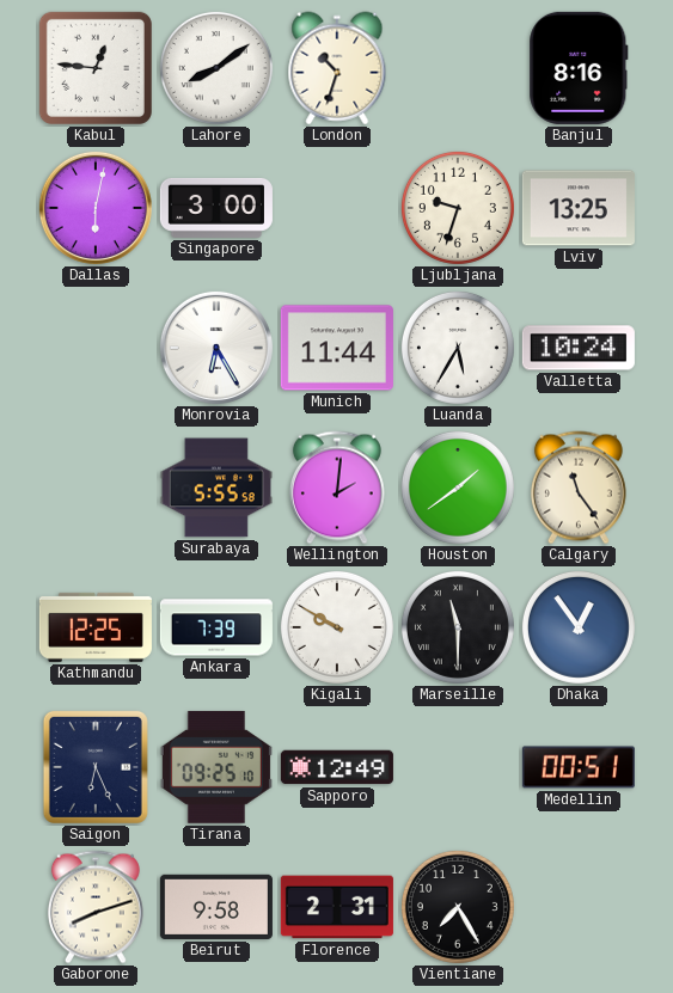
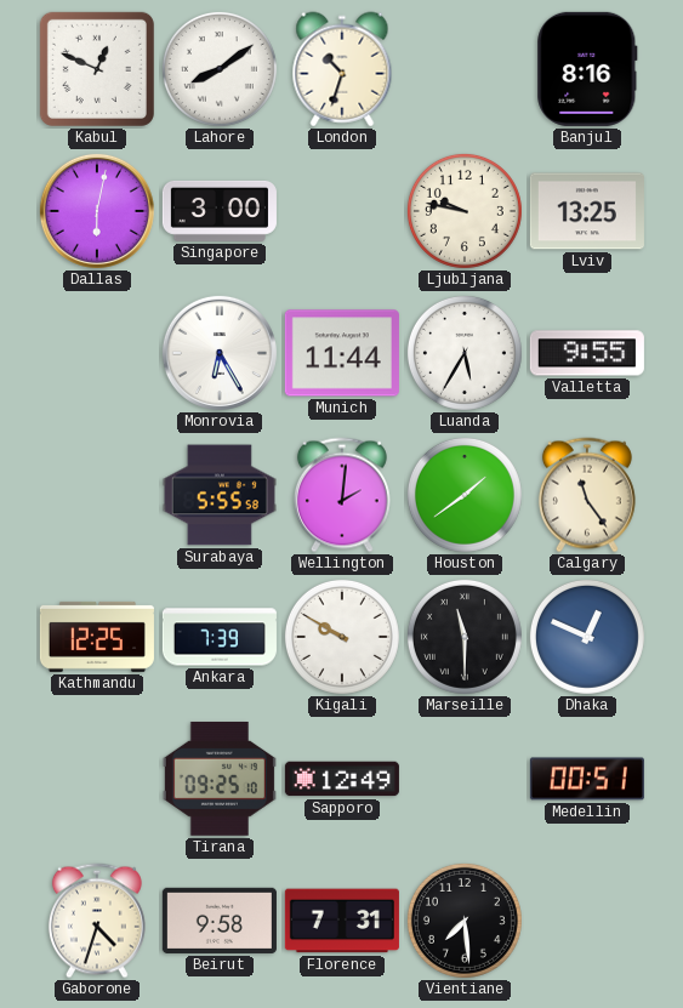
Kabul: 12:46 -> 12:49 (97, 69)
Ljubljana: 9:33 -> 9:47 (465, 211)
Valletta: 10:24 -> 9:55 (587, 353)
Dhaka: 12:54 -> 12:49 (587, 637)
Saigon: 6:26 -> none (96, 767)
Gaborone: 8:12 -> 4:33 (97, 921)
Florence: 2:31 -> 7:31 (342, 921)
Vientiane: 7:25 -> 7:29 (465, 921)
